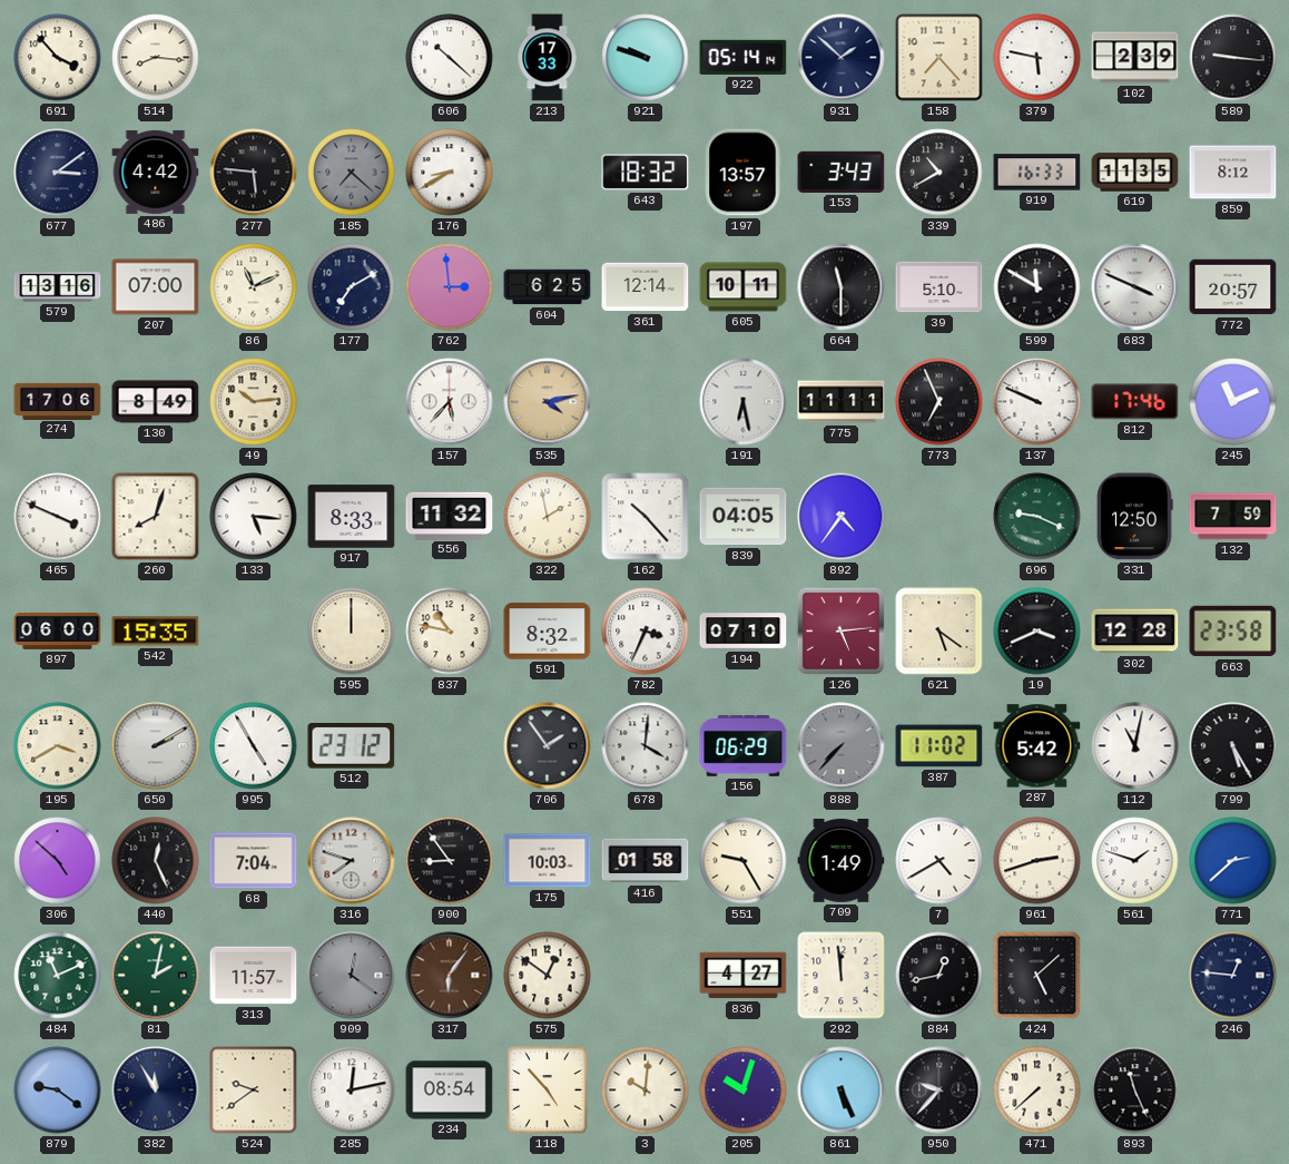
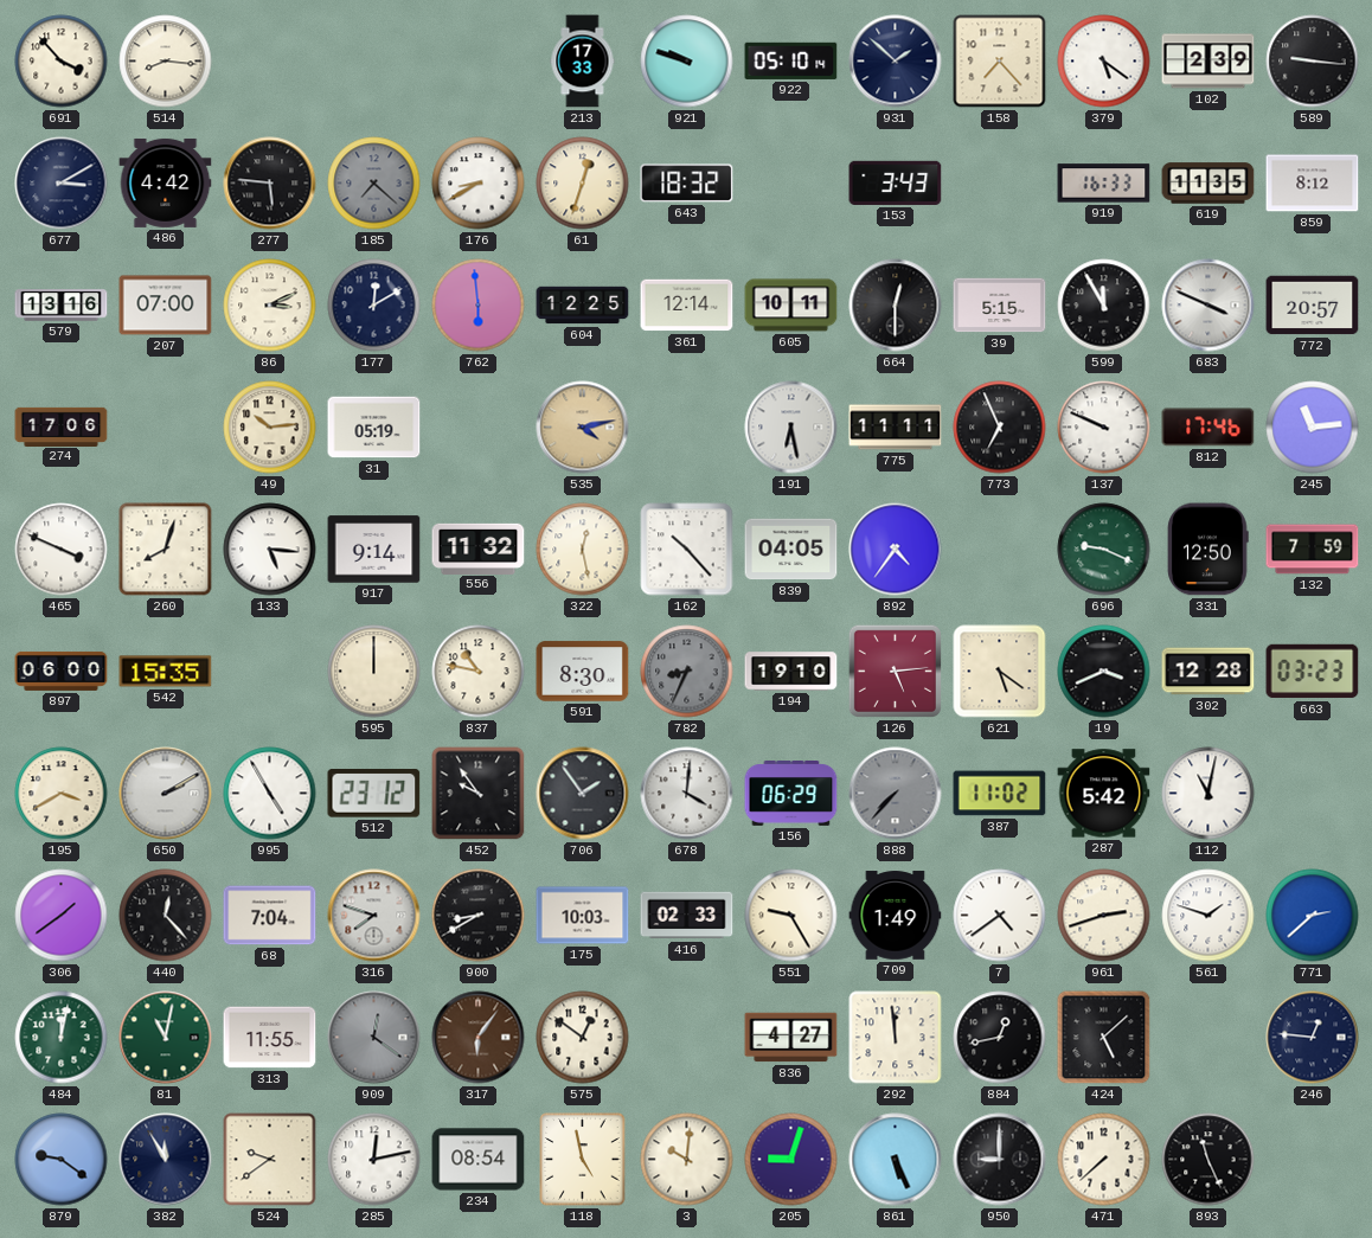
606: 10:22 -> none (450, 58)
922: 05:14 -> 05:10 (791, 60)
379: 5:47 -> 5:21 (1104, 62)
677: 3:09 -> 3:10 (62, 184)
61: none -> 12:33 (583, 184)
197: 13:57 -> none (742, 173)
339: 10:40 -> none (939, 173)
86: 11:11 -> 3:11 (270, 306)
177: 7:10 -> 12:10 (374, 306)
762: 2:59 -> 5:59 (479, 306)
604: 6:25 -> 12:25 (583, 306)
664: 11:30 -> 12:30 (896, 306)
39: 5:10 -> 5:15 (1000, 306)
599: 11:50 -> 11:55 (1104, 306)
130: 8:49 -> none (156, 402)
31: none -> 05:19 (374, 428)
157: 5:37 -> none (450, 402)
245: 11:11 -> 11:14 (1313, 428)
917: 8:33 -> 9:14 (374, 550)
322: 1:58 -> 12:28 (583, 550)
591: 8:32 -> 8:30 (583, 672)
782: 3:34 -> 8:34 (687, 672)
782 dial: white -> grey (687, 672)
194: 07:10 -> 19:10 (791, 672)
663: 23:58 -> 03:23 (1313, 672)
452: none -> 9:54 (479, 794)
799: 5:25 -> none (1233, 746)
306: 4:52 -> 1:39 (62, 916)
440: 12:26 -> 12:23 (166, 916)
900: 8:54 -> 8:40 (479, 916)
416: 01:58 -> 02:33 (687, 916)
7: 4:40 -> 4:39 (1000, 916)
484: 11:11 -> 12:02 (62, 1038)
81: 2:02 -> 11:02 (166, 1038)
313: 11:57 -> 11:55 (270, 1038)
118: 4:53 -> 4:58 (583, 1160)
205: 10:03 -> 9:03 (791, 1160)
950: 9:37 -> 9:00 (1000, 1160)
